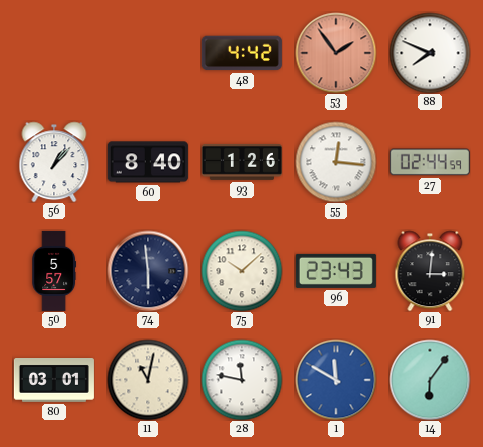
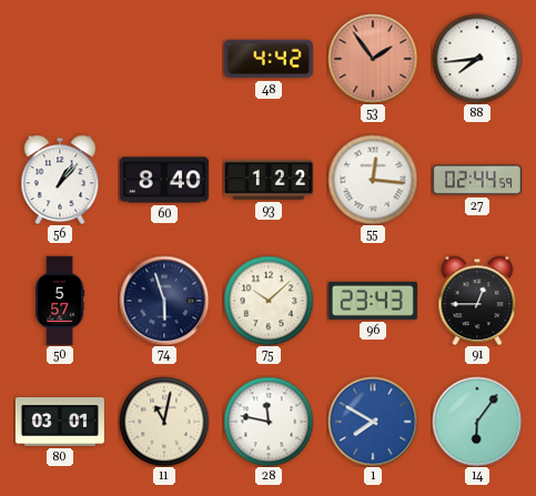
88: 7:49 -> 7:44 (477, 59)
93: 1:26 -> 1:22 (269, 180)
74: 5:59 -> 5:57 (164, 301)
91: 3:01 -> 12:45 (477, 301)
1: 11:50 -> 7:50 (373, 422)
